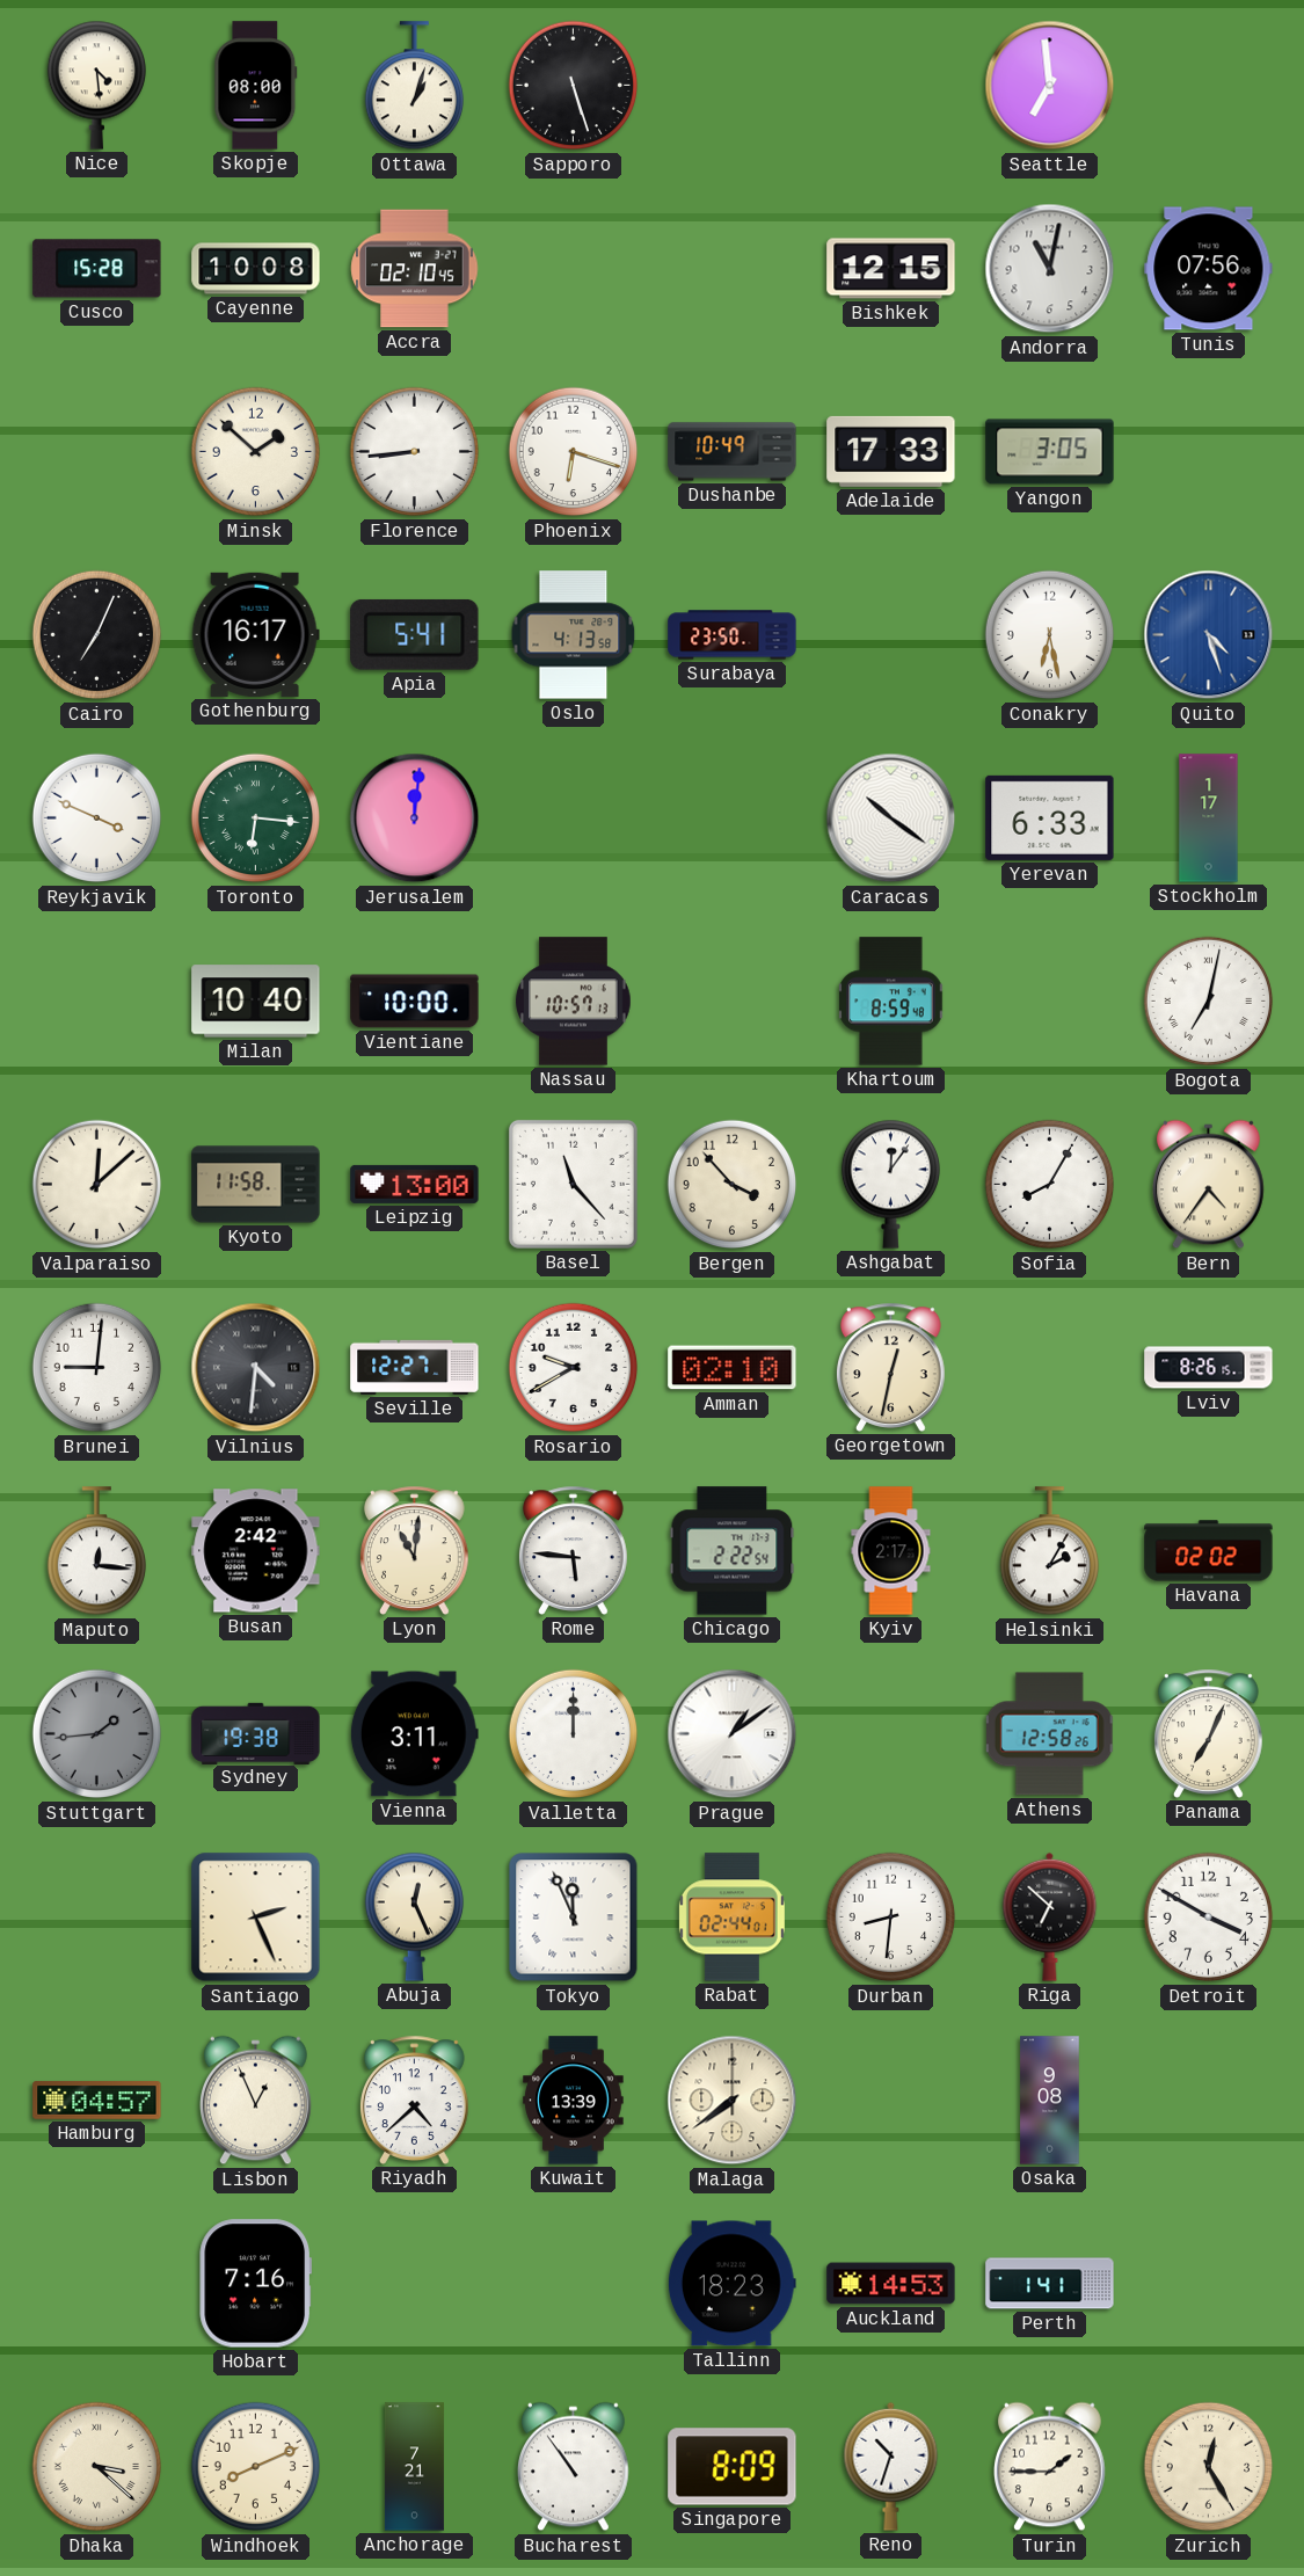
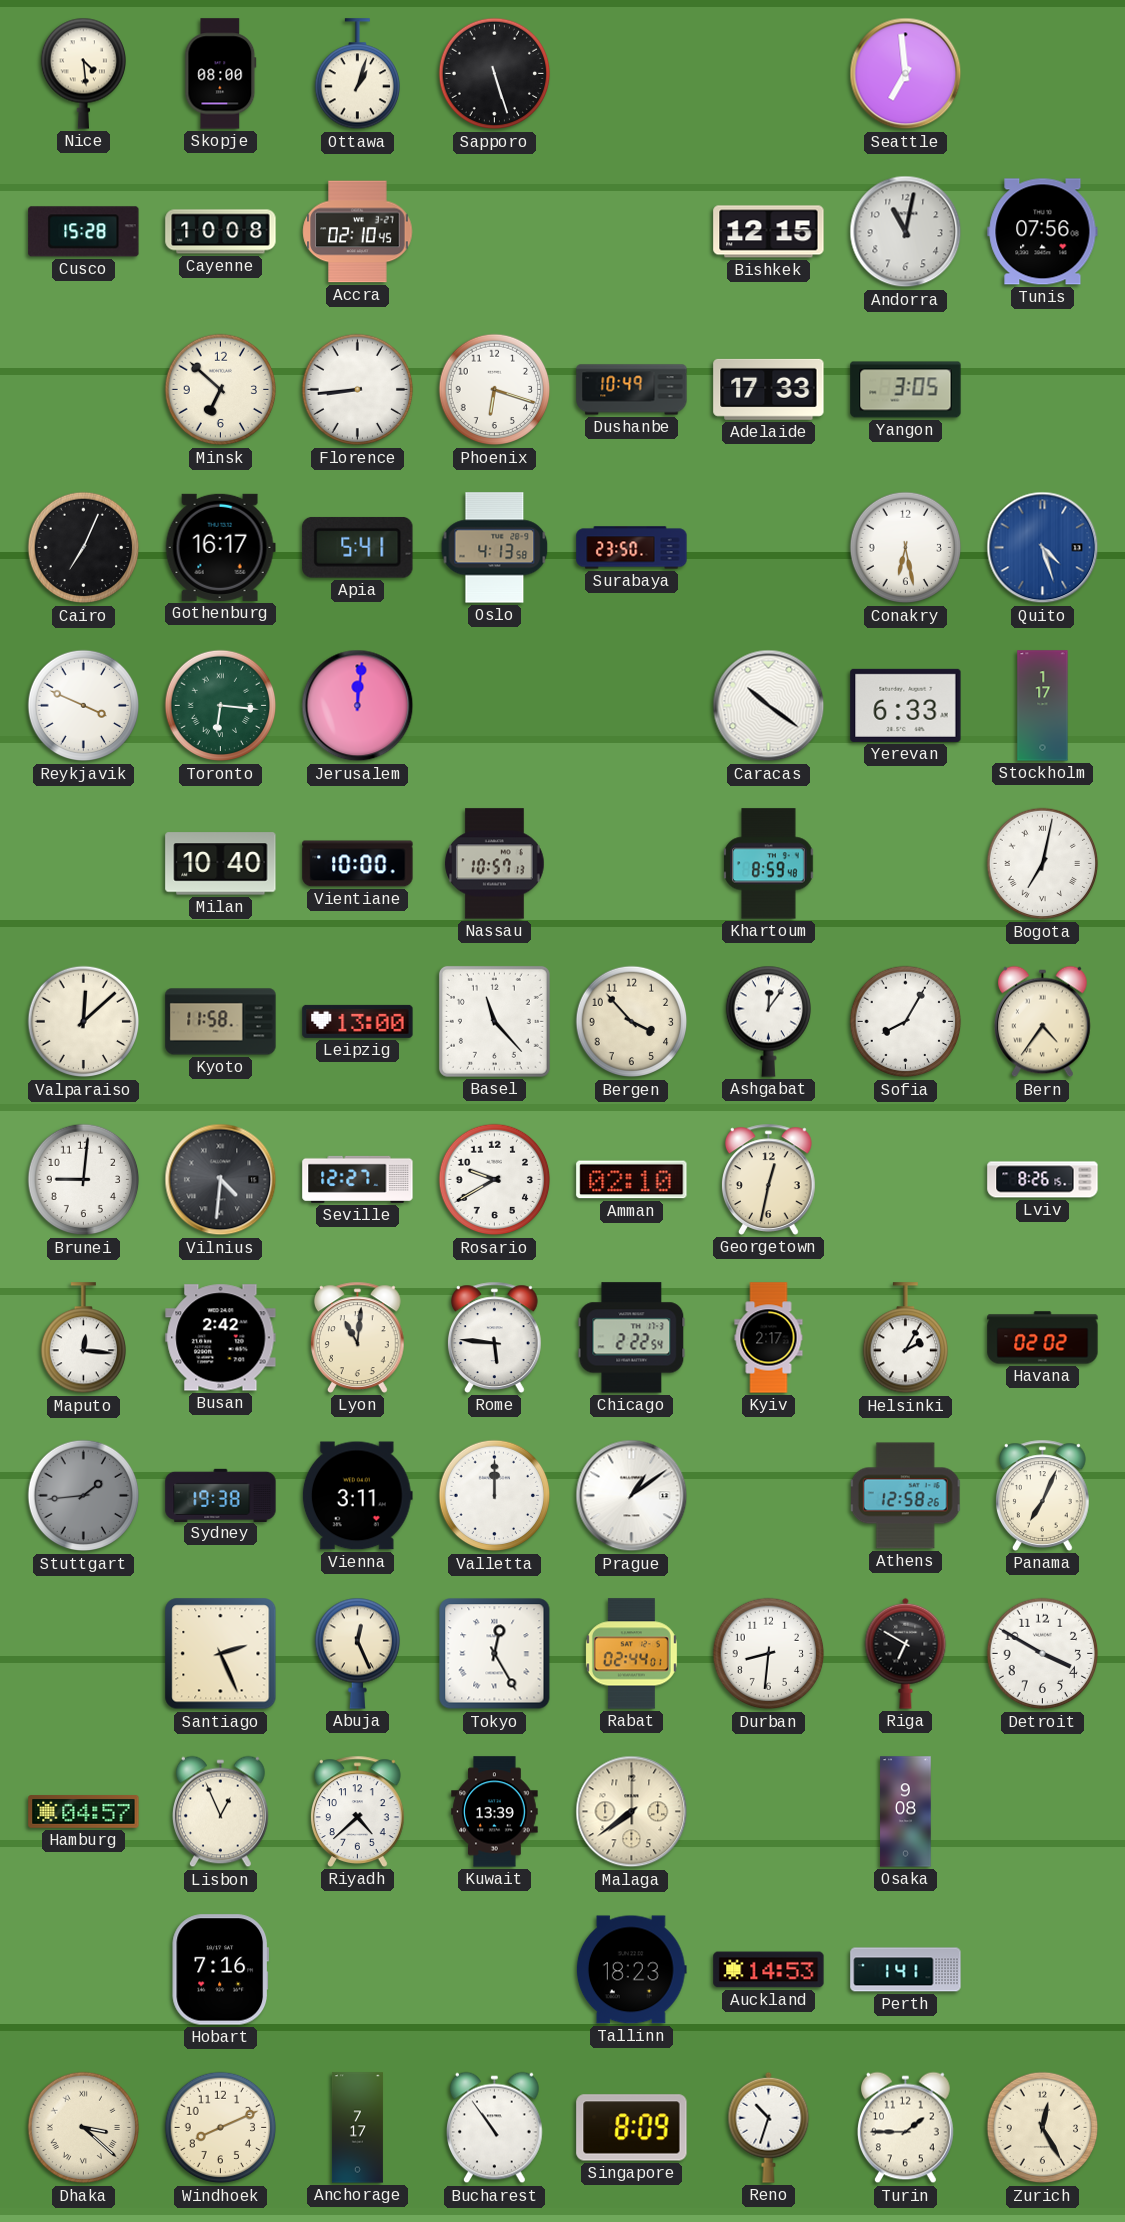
Minsk: 1:52 -> 6:52 (221, 390)
Tokyo: 11:56 -> 12:25 (495, 1654)
Riga: 6:52 -> 6:50 (906, 1653)
Anchorage: 7:21 -> 7:17 (357, 2128)
